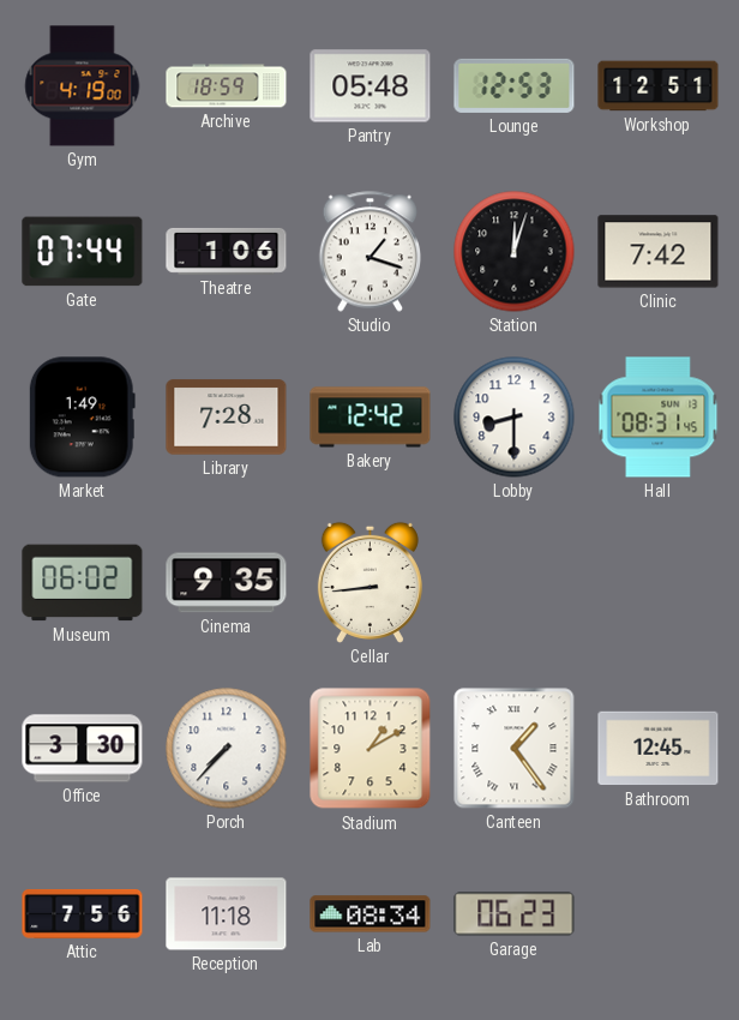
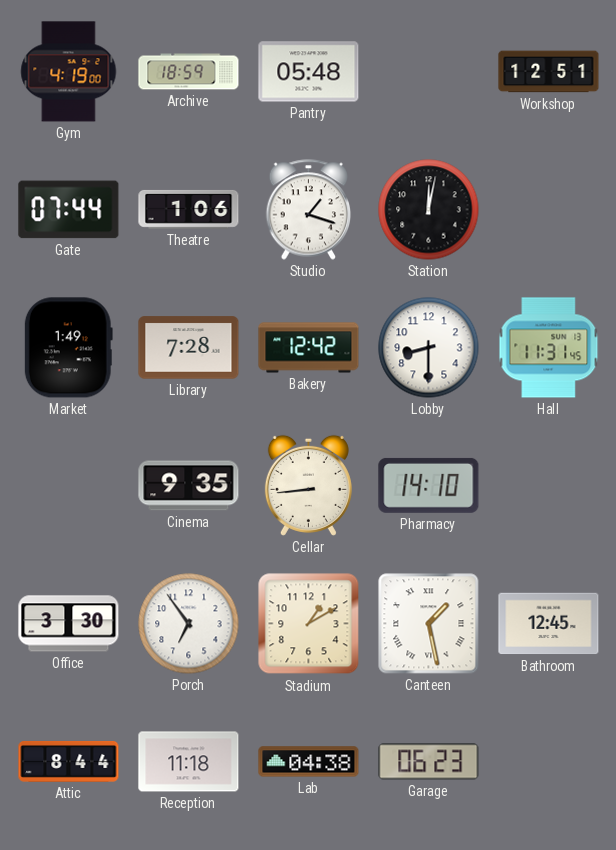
Lounge: 12:53 -> none (515, 85)
Station: 12:03 -> 12:02 (429, 210)
Clinic: 7:42 -> none (659, 252)
Hall: 08:31 -> 11:31 (549, 348)
Museum: 06:02 -> none (83, 583)
Pharmacy: none -> 14:10 (429, 485)
Porch: 7:37 -> 6:54 (189, 624)
Canteen: 1:24 -> 1:28 (429, 624)
Attic: 7:56 -> 8:44 (69, 761)
Lab: 08:34 -> 04:38 (309, 762)
